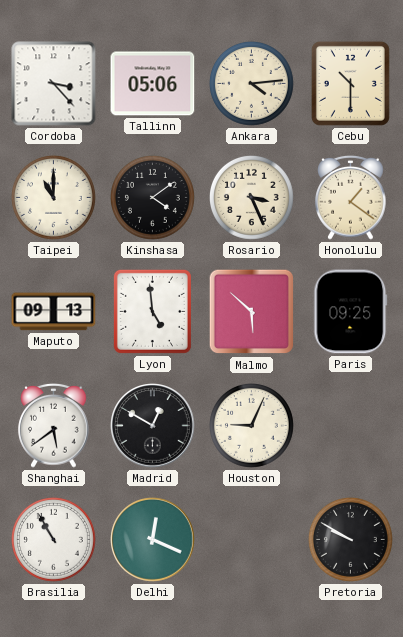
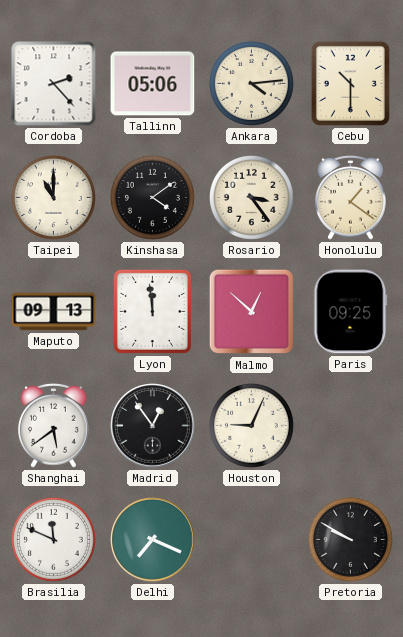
Cordoba: 3:23 -> 2:23 (54, 84)
Rosario: 3:26 -> 3:24 (251, 197)
Lyon: 4:59 -> 11:59 (152, 311)
Malmo: 5:52 -> 12:52 (252, 312)
Madrid: 12:50 -> 12:54 (153, 426)
Brasilia: 10:55 -> 11:49 (53, 539)
Delhi: 12:19 -> 7:19 (153, 540)
